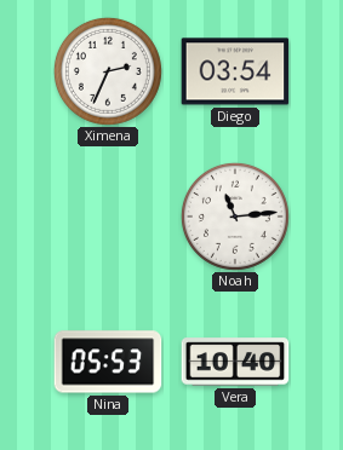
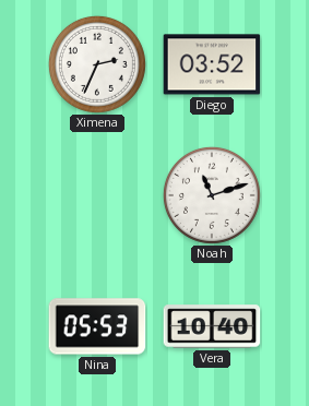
Diego: 03:54 -> 03:52 (212, 64)
Noah: 11:14 -> 11:12 (212, 195)
